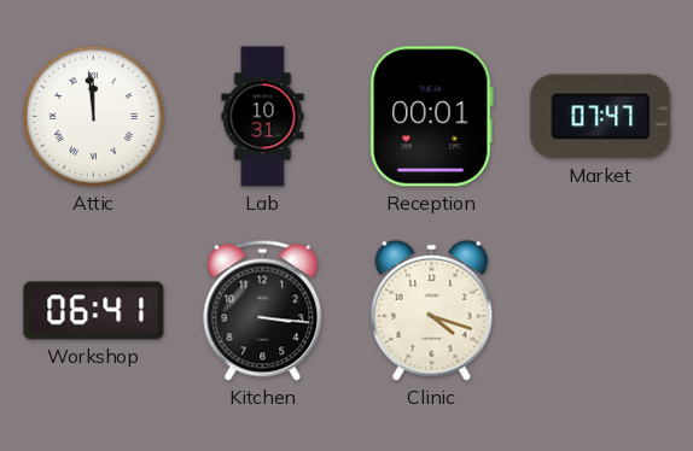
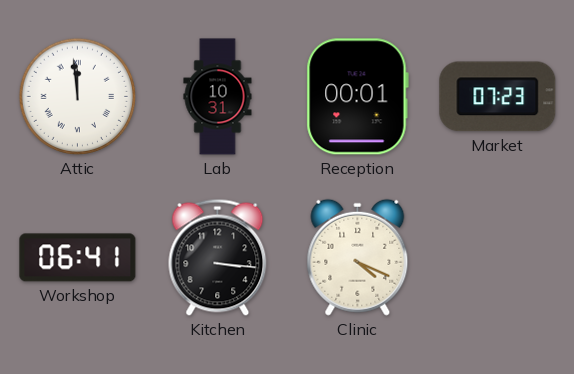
Market: 07:47 -> 07:23 (498, 97)
Clinic: 4:18 -> 4:19 (358, 257)
